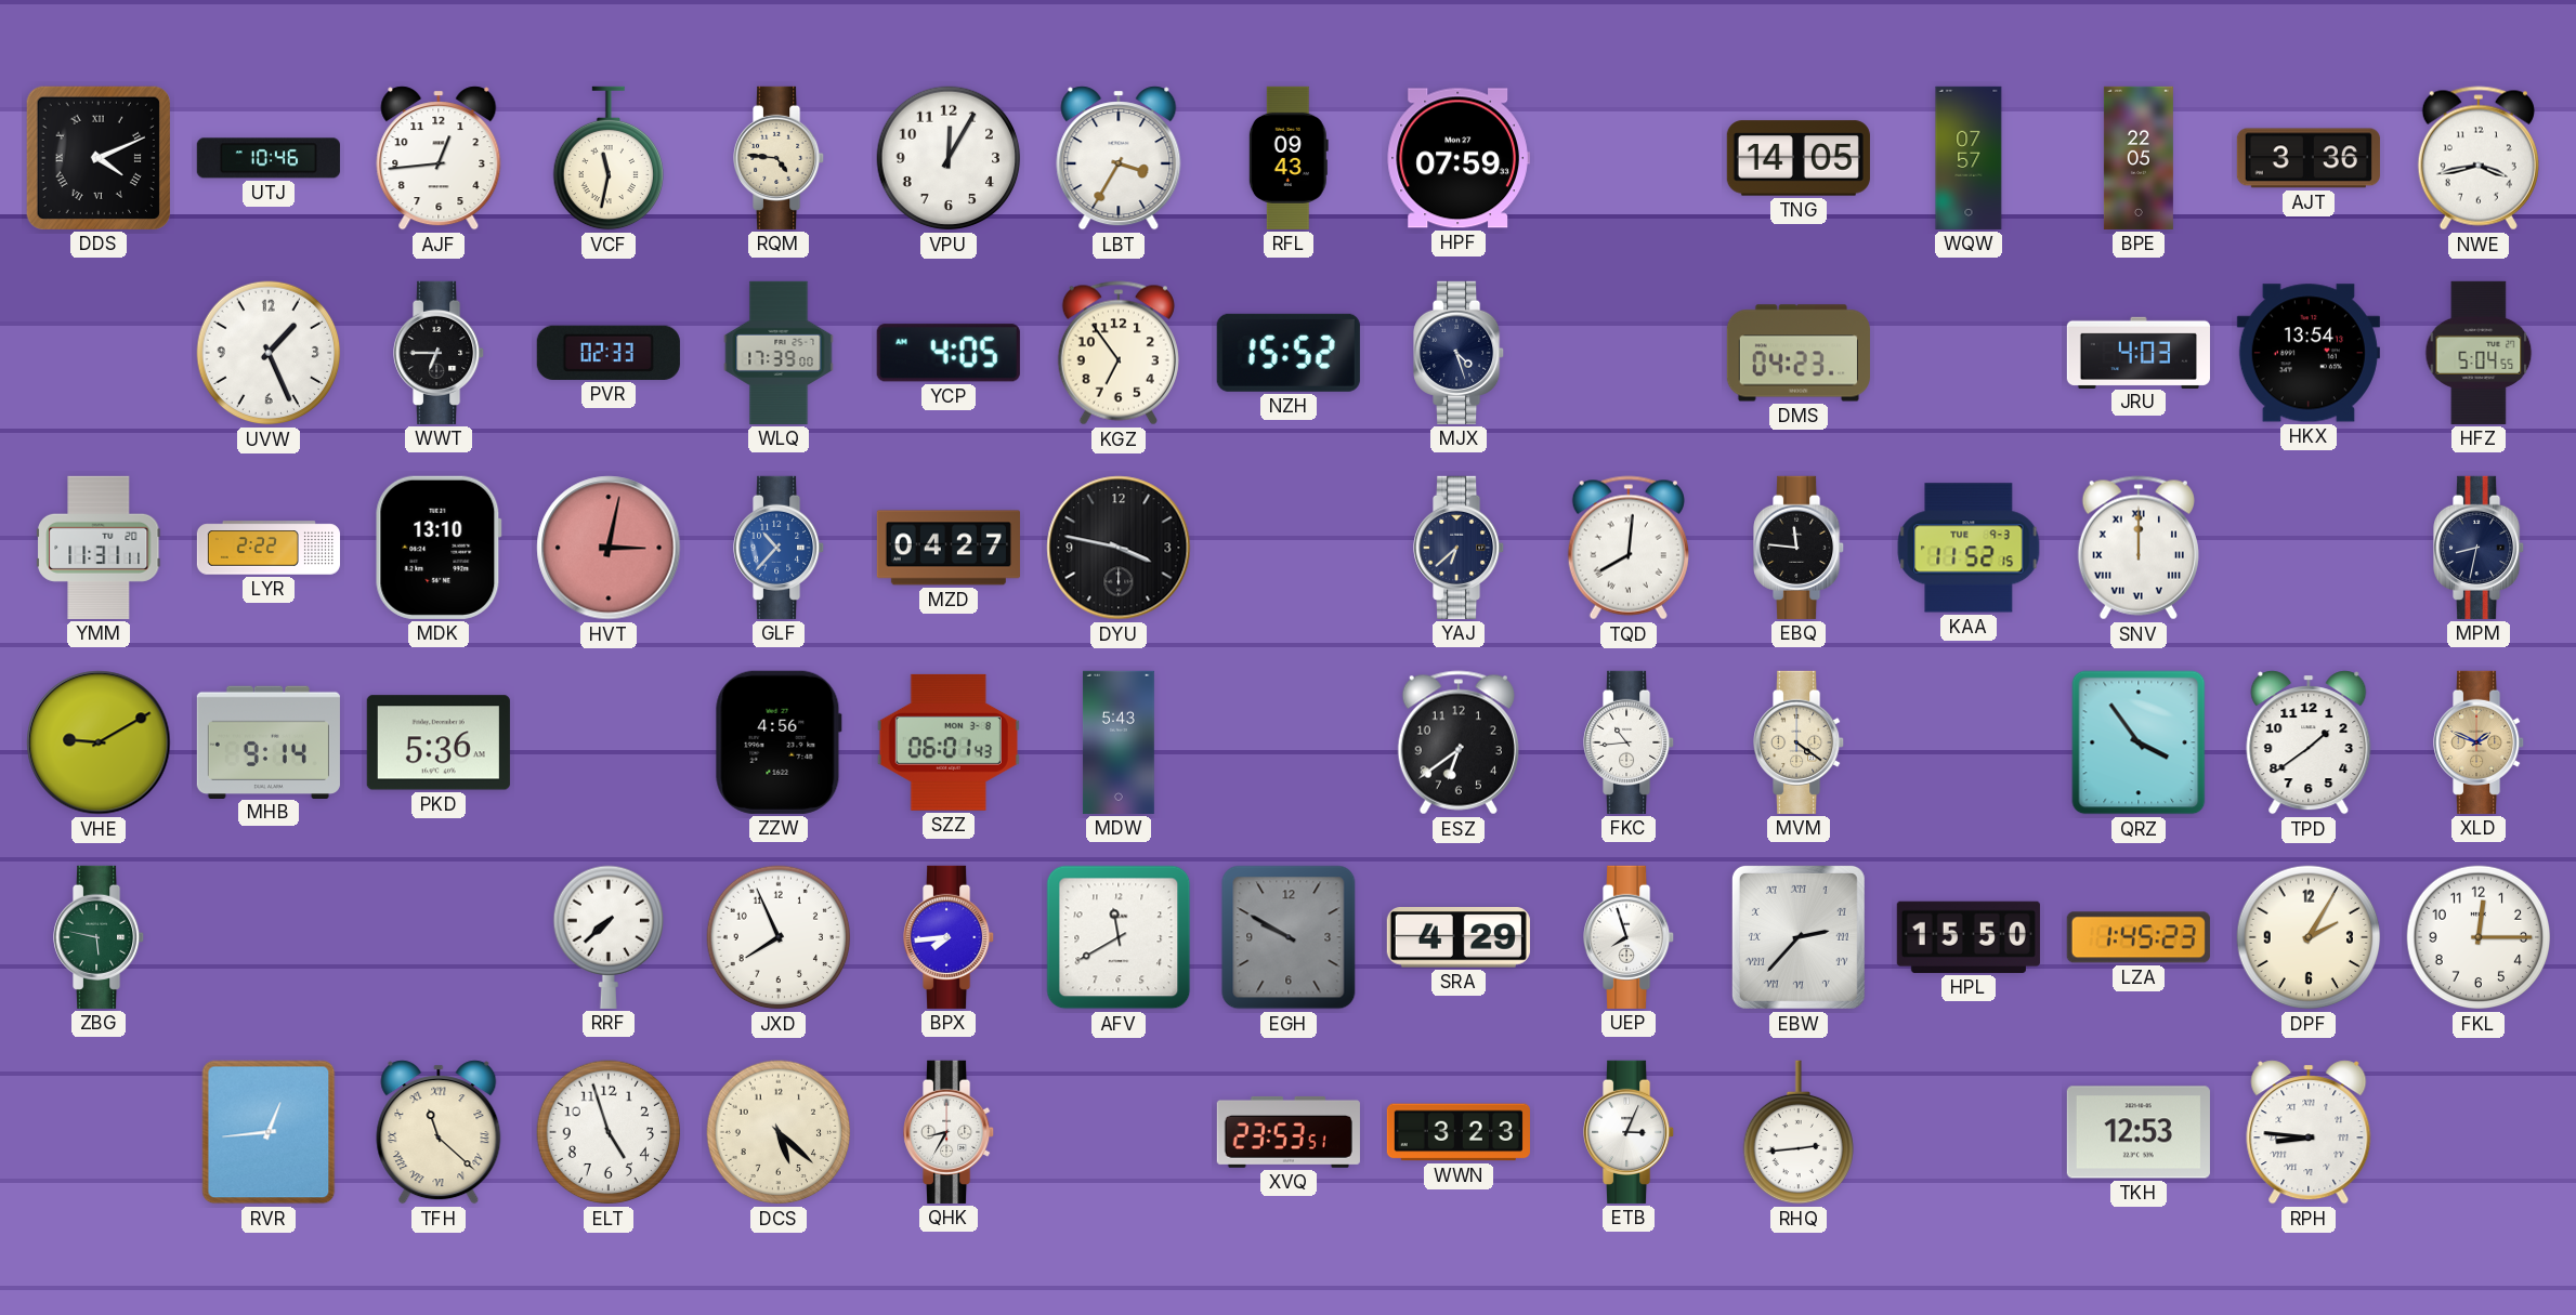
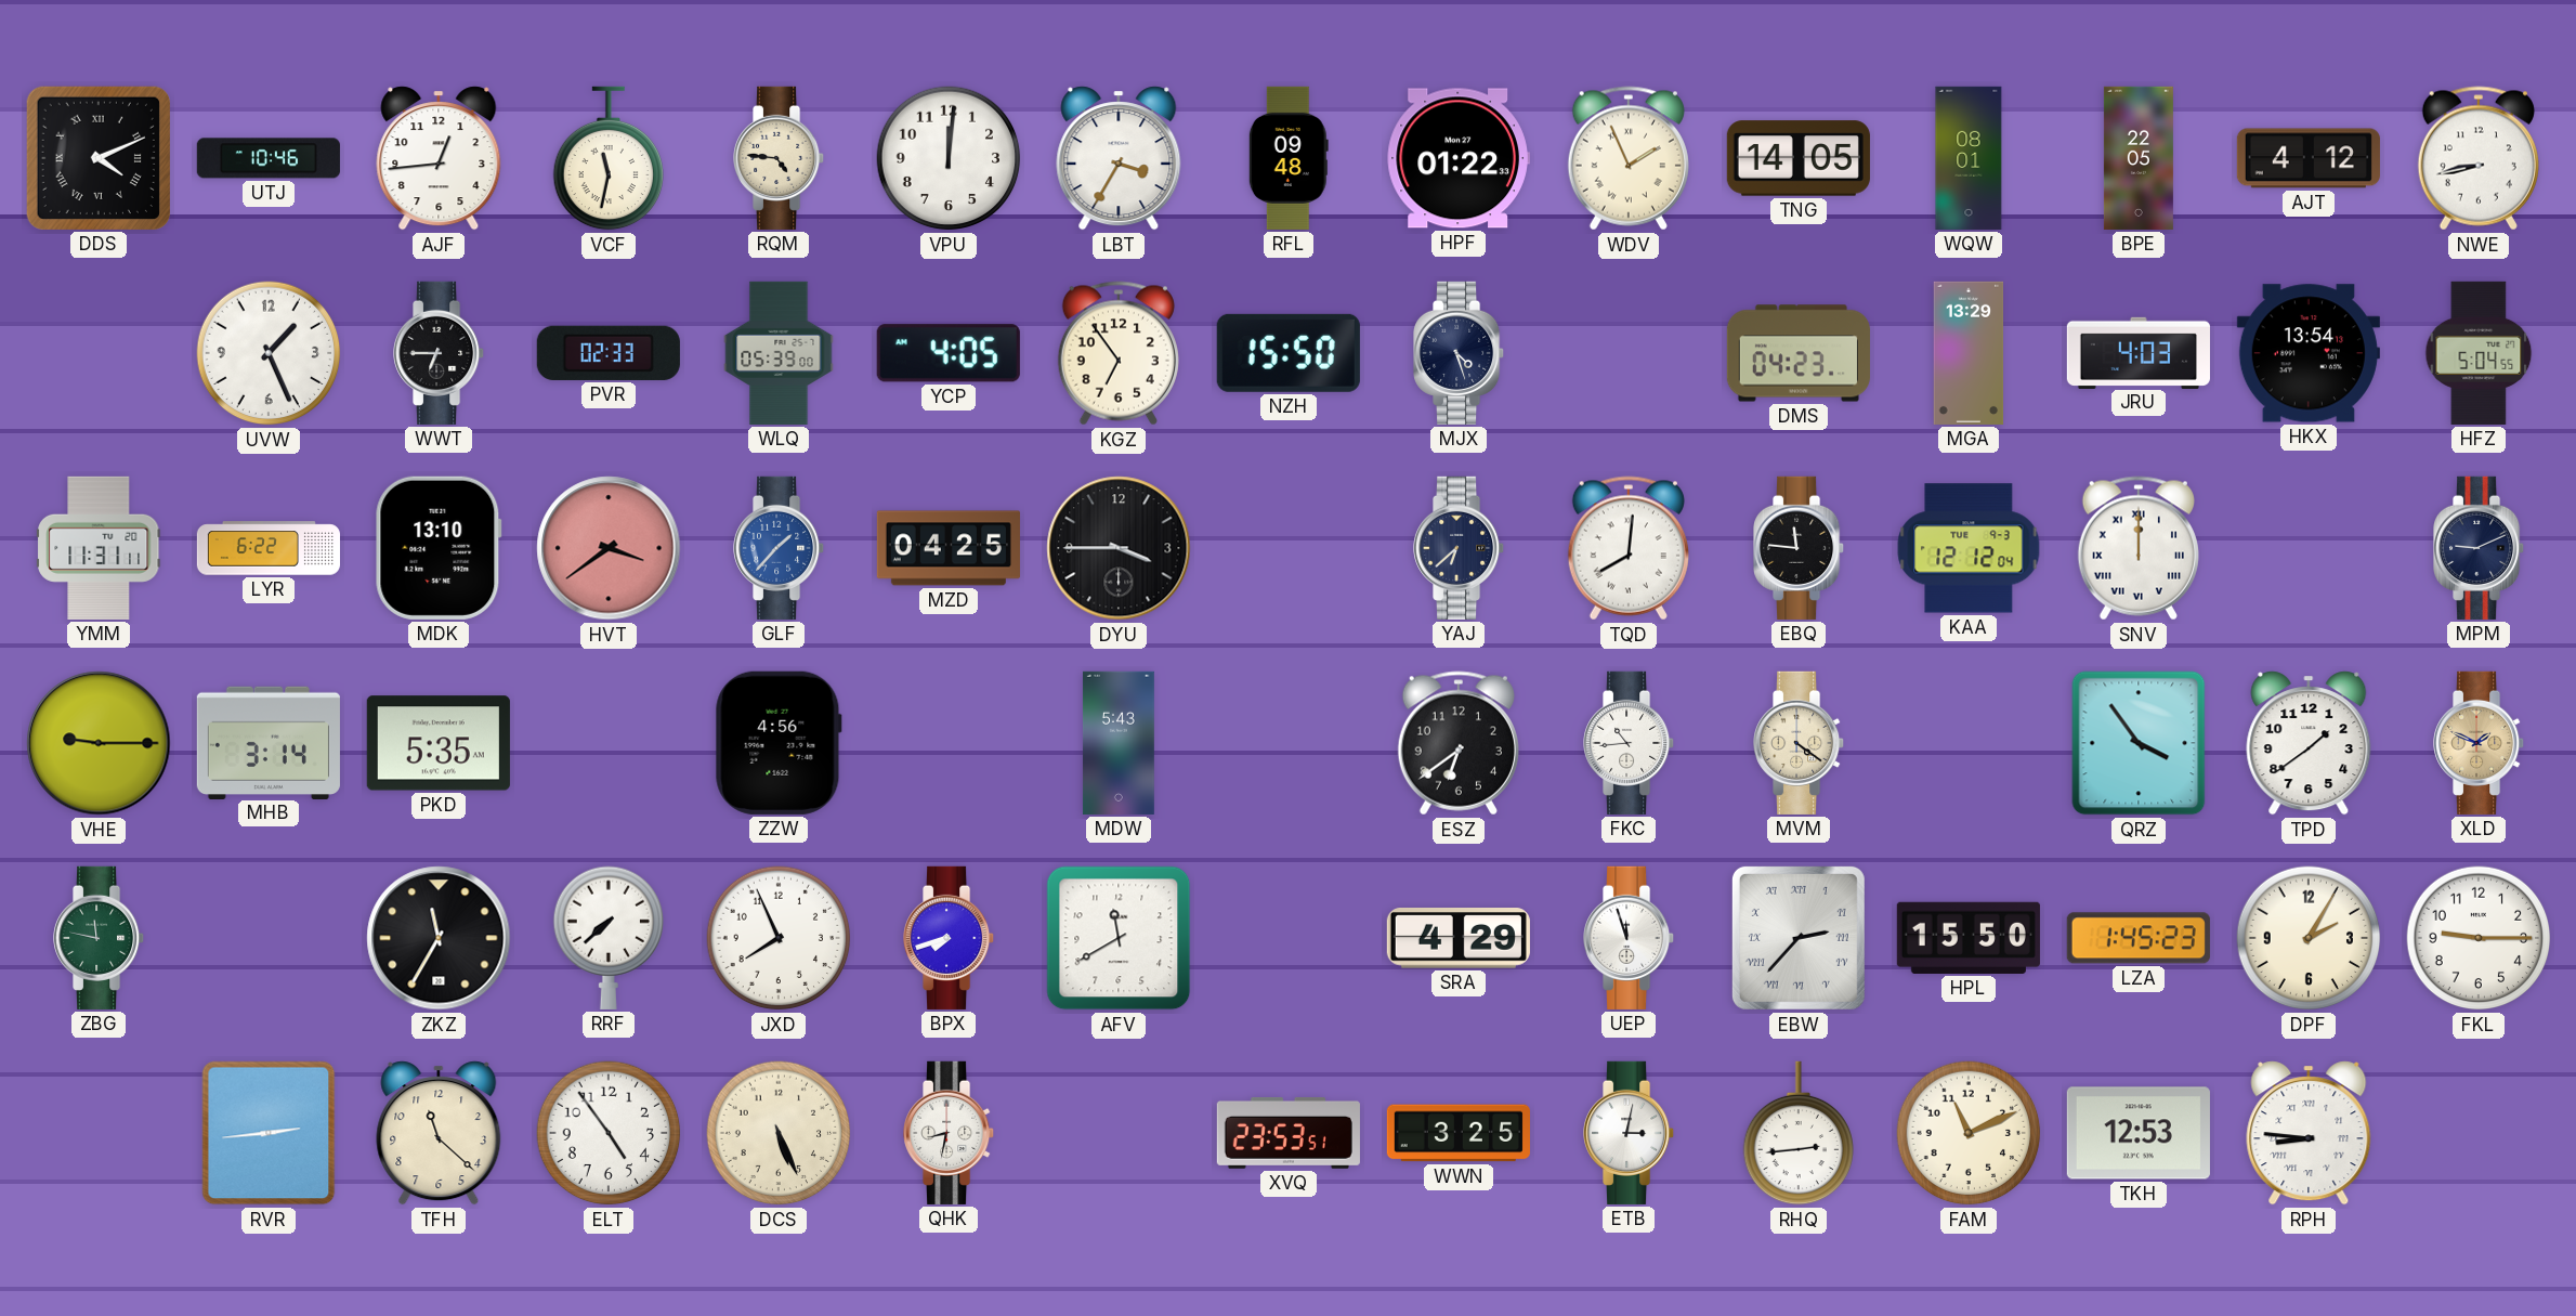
VPU: 12:05 -> 12:01 (949, 158)
RFL: 09:43 -> 09:48 (1289, 158)
HPF: 07:59 -> 01:22 (1459, 158)
WDV: none -> 1:56 (1629, 158)
WQW: 07:57 -> 08:01 (1969, 158)
AJT: 3:36 -> 4:12 (2309, 158)
NWE: 3:43 -> 8:43 (2479, 158)
WLQ: 17:39 -> 05:39 (779, 353)
NZH: 15:52 -> 15:50 (1289, 353)
MGA: none -> 13:29 (1969, 353)
LYR: 2:22 -> 6:22 (267, 548)
HVT: 3:02 -> 3:39 (609, 548)
GLF: 10:37 -> 1:37 (780, 548)
MZD: 04:27 -> 04:25 (949, 548)
DYU: 3:47 -> 3:45 (1119, 548)
KAA: 11:52 -> 12:12 (1969, 548)
MPM: 8:32 -> 9:11 (2480, 548)
VHE: 9:10 -> 9:15 (99, 743)
MHB: 9:14 -> 3:14 (269, 742)
PKD: 5:36 -> 5:35 (439, 743)
SZZ: 06:01 -> none (949, 742)
ZBG: 5:47 -> 11:47 (100, 938)
ZKZ: none -> 11:35 (439, 938)
BPX: 7:44 -> 7:42 (950, 938)
EGH: 9:50 -> none (1289, 937)
UEP: 7:57 -> 11:57 (1630, 938)
FKL: 12:15 -> 9:15 (2479, 938)
RVR: 12:44 -> 2:44 (269, 1133)
TFH numerals: Roman -> Arabic (439, 1133)
ELT: 4:57 -> 4:54 (609, 1133)
DCS: 5:22 -> 5:26 (779, 1133)
QHK: 8:35 -> 8:32 (950, 1133)
WWN: 3:23 -> 3:25 (1459, 1133)
ETB: 3:04 -> 3:02 (1630, 1133)
FAM: none -> 11:11 (1969, 1133)
